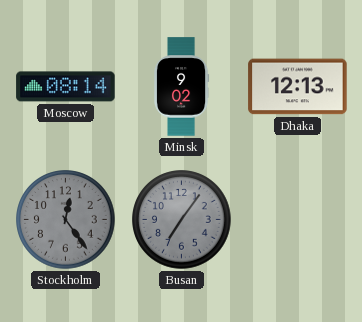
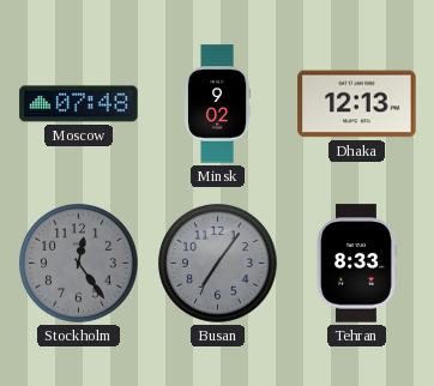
Moscow: 08:14 -> 07:48 (79, 104)
Tehran: none -> 8:33 (356, 264)
